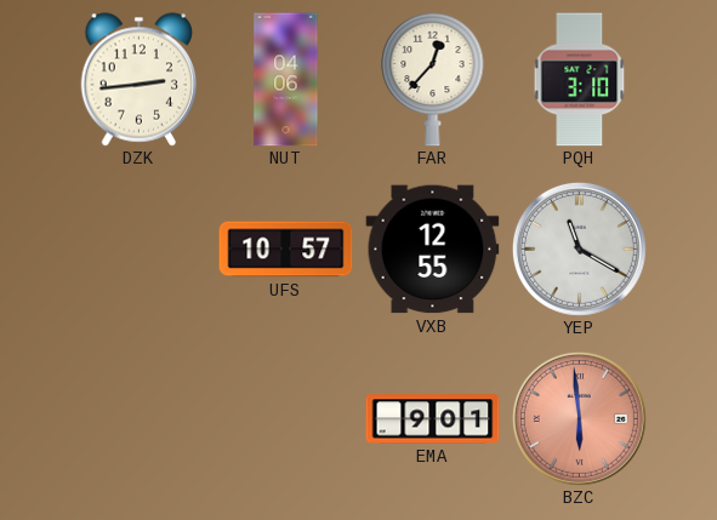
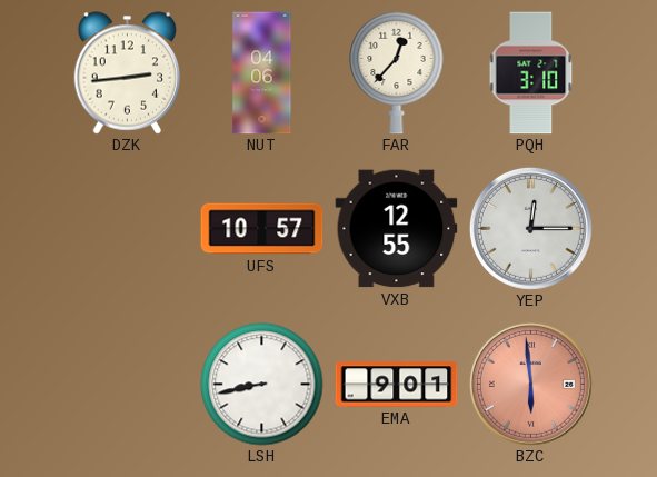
YEP: 11:20 -> 12:15 (530, 228)
LSH: none -> 8:43 (262, 385)
